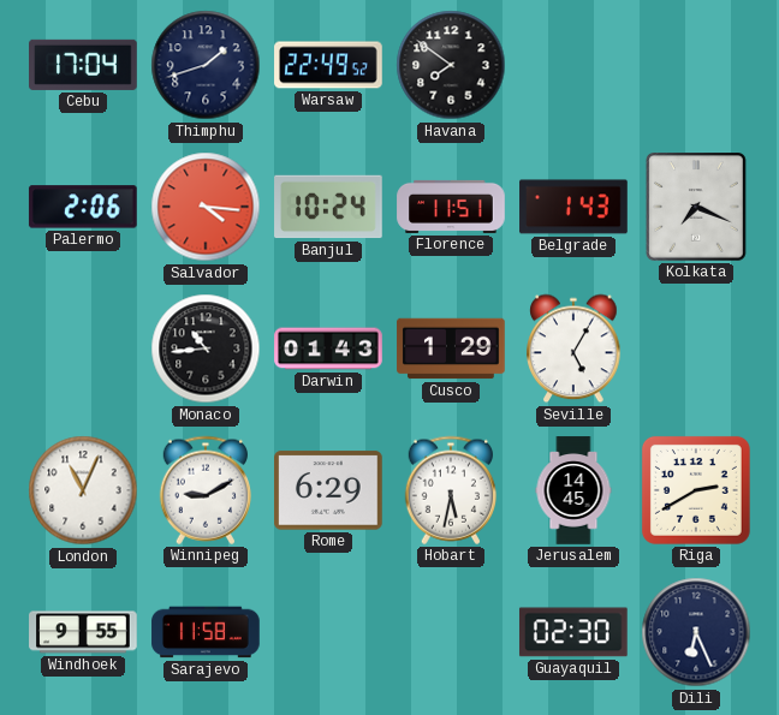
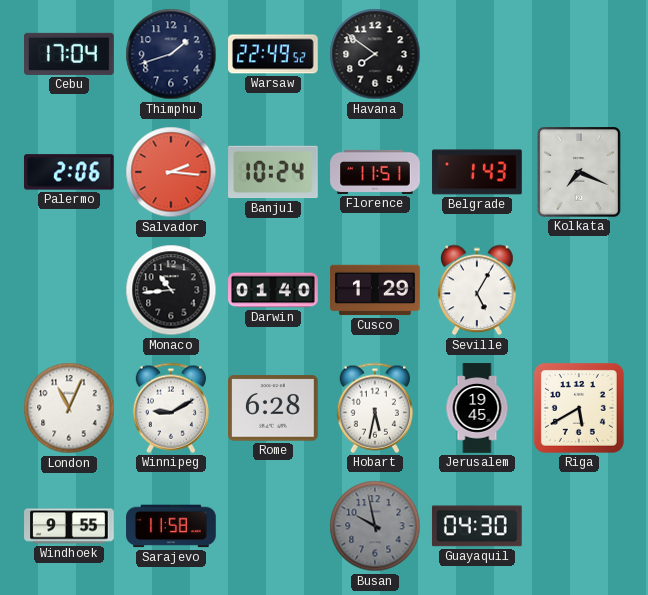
Salvador: 4:16 -> 2:16 (171, 172)
Darwin: 01:43 -> 01:40 (273, 290)
Rome: 6:29 -> 6:28 (274, 408)
Jerusalem: 14:45 -> 19:45 (477, 408)
Riga: 2:40 -> 5:40 (579, 408)
Busan: none -> 9:58 (375, 526)
Guayaquil: 02:30 -> 04:30 (477, 526)
Dili: 6:26 -> none (696, 632)
